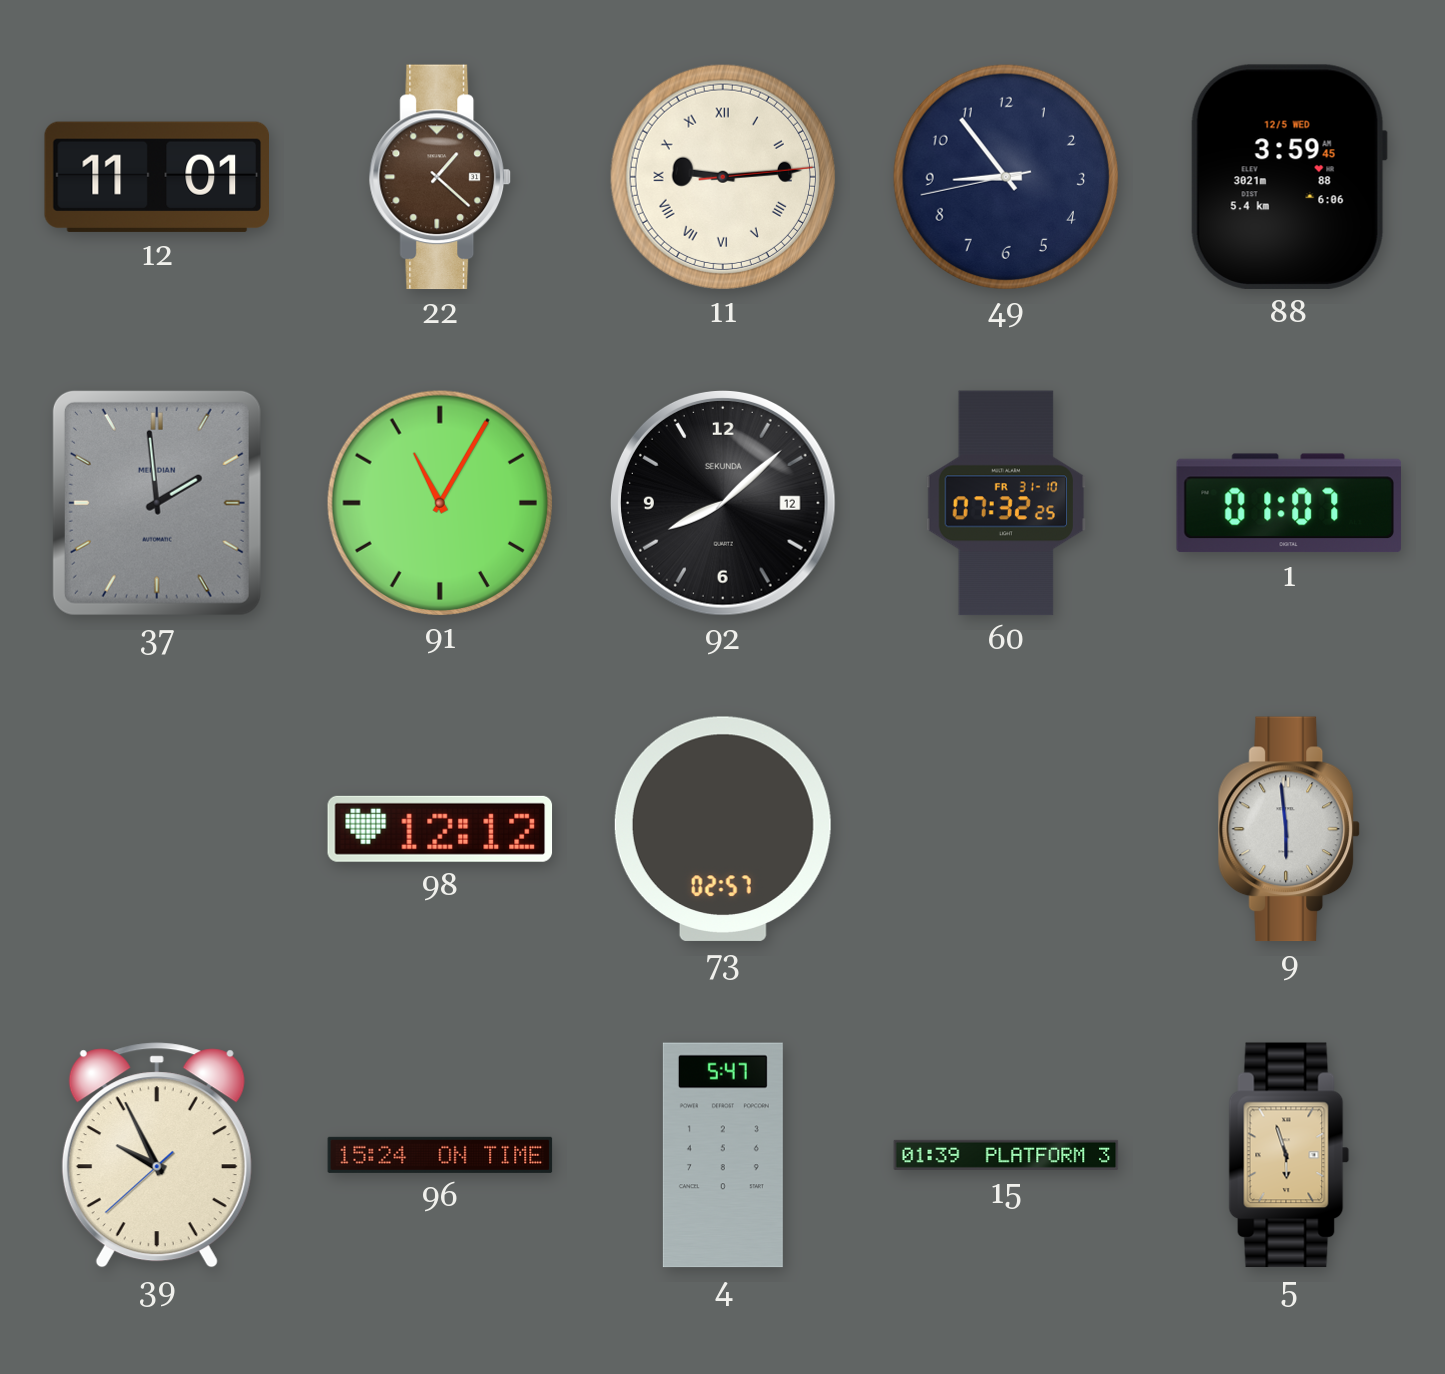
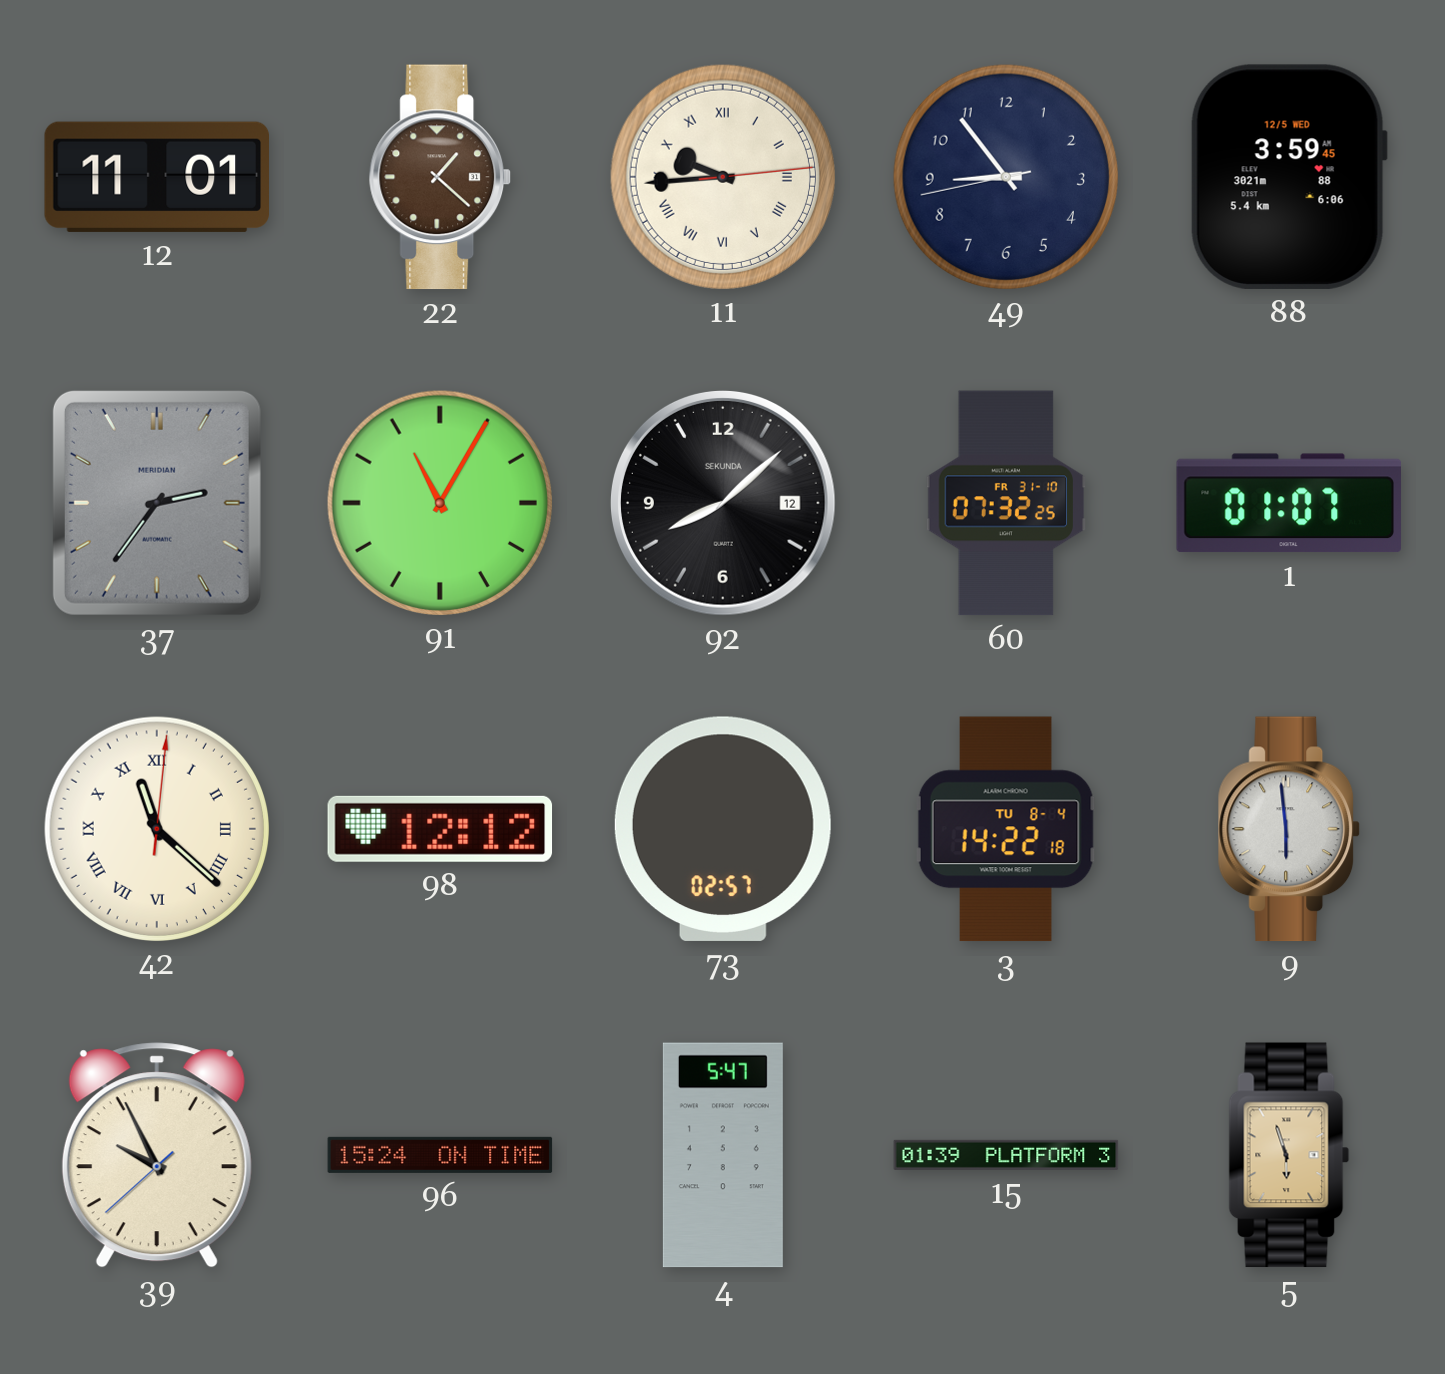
11: 9:14 -> 9:44 (722, 176)
37: 1:59 -> 2:36 (157, 503)
42: none -> 11:22 (156, 828)
3: none -> 14:22 (1006, 829)
